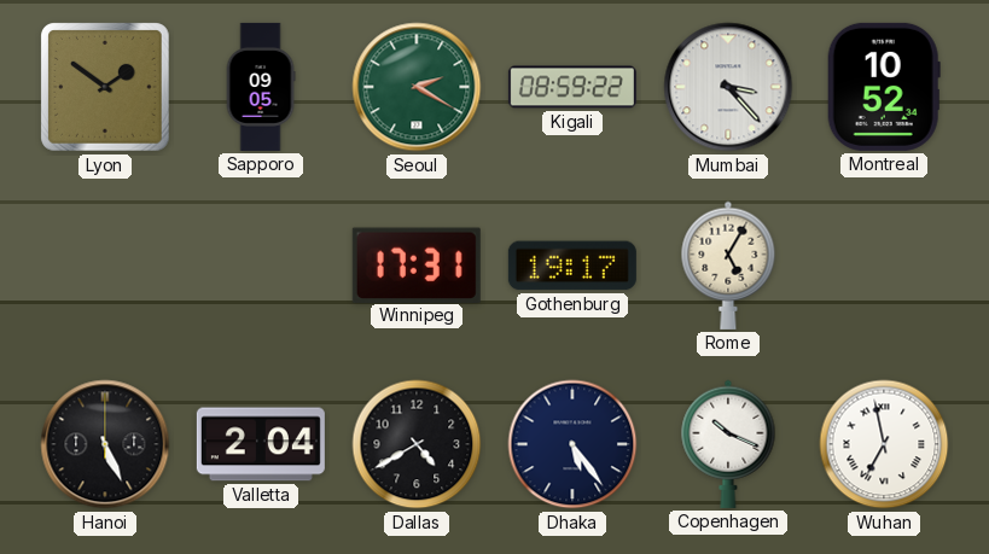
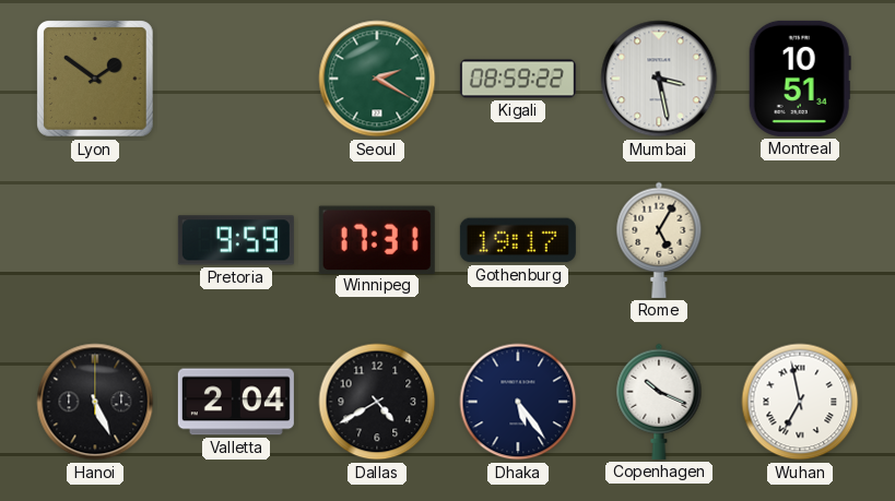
Sapporo: 09:05 -> none (261, 87)
Mumbai: 3:23 -> 3:28 (659, 79)
Montreal: 10:52 -> 10:51 (800, 79)
Pretoria: none -> 9:59 (236, 240)
